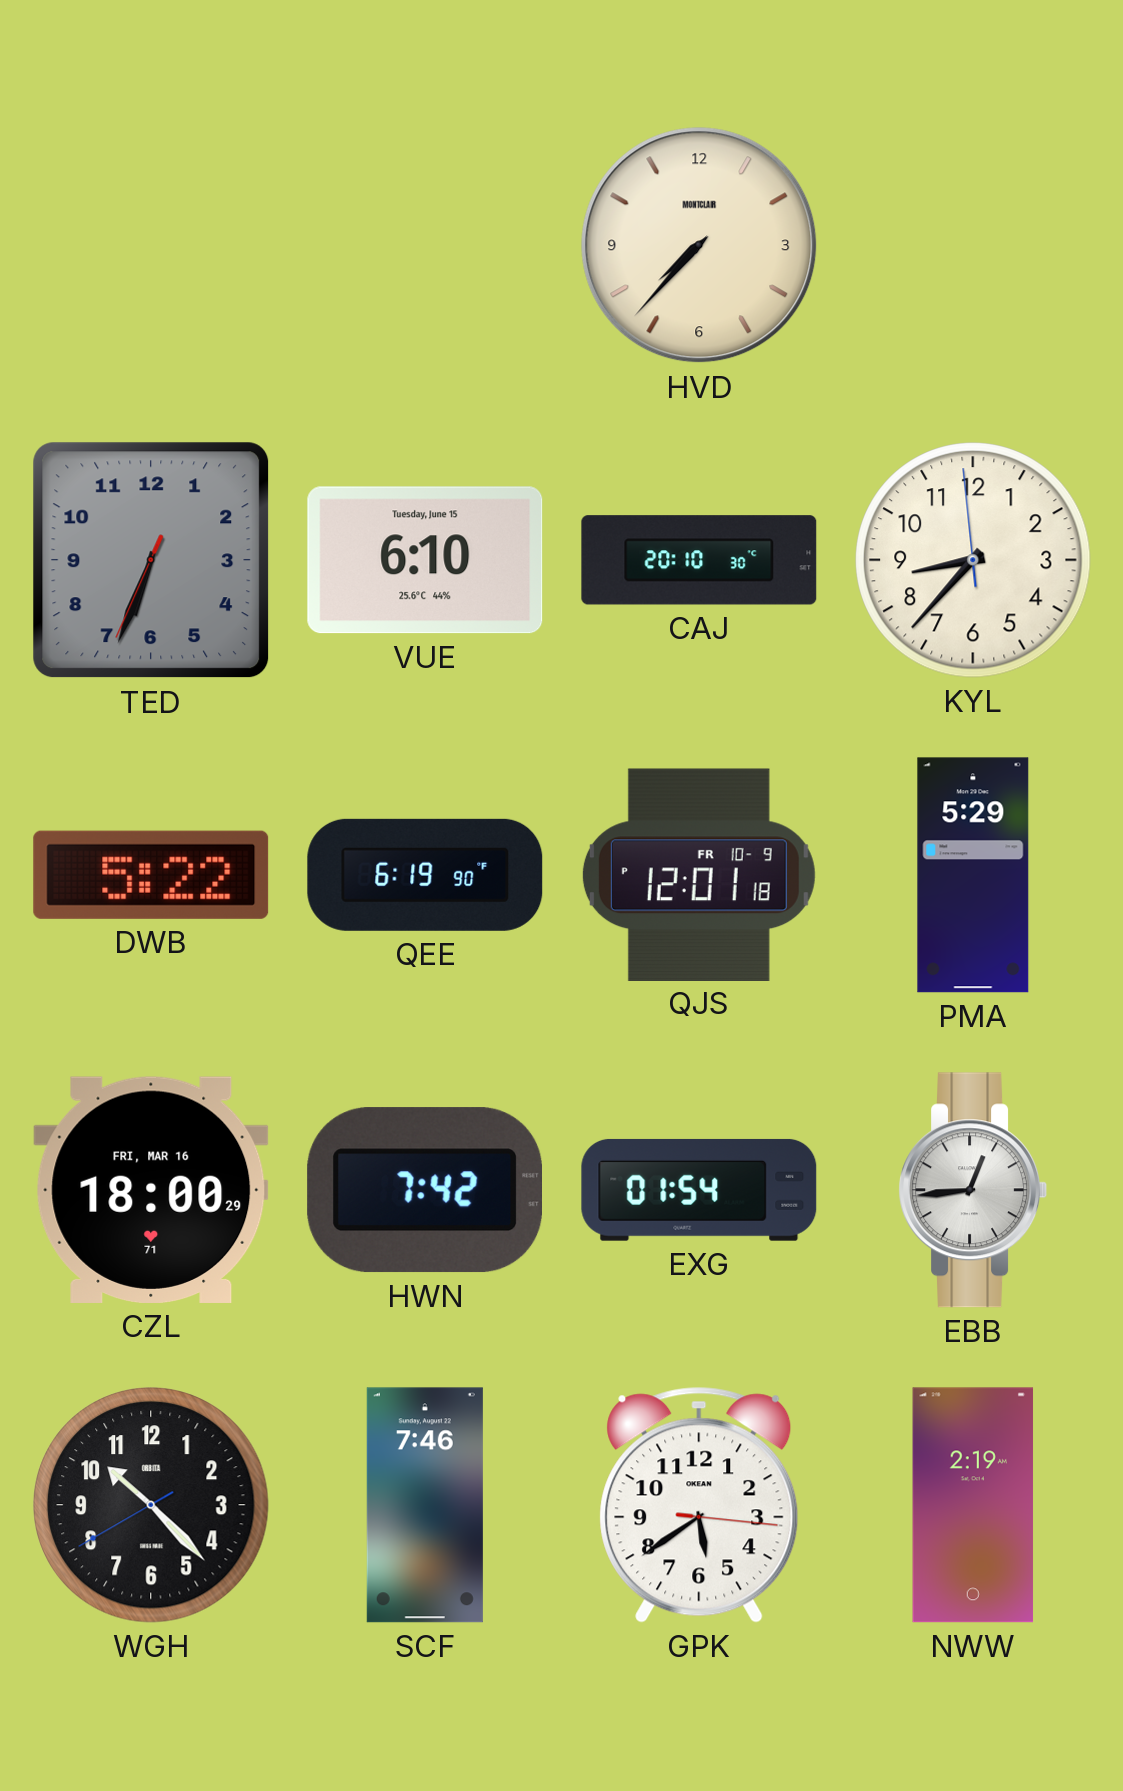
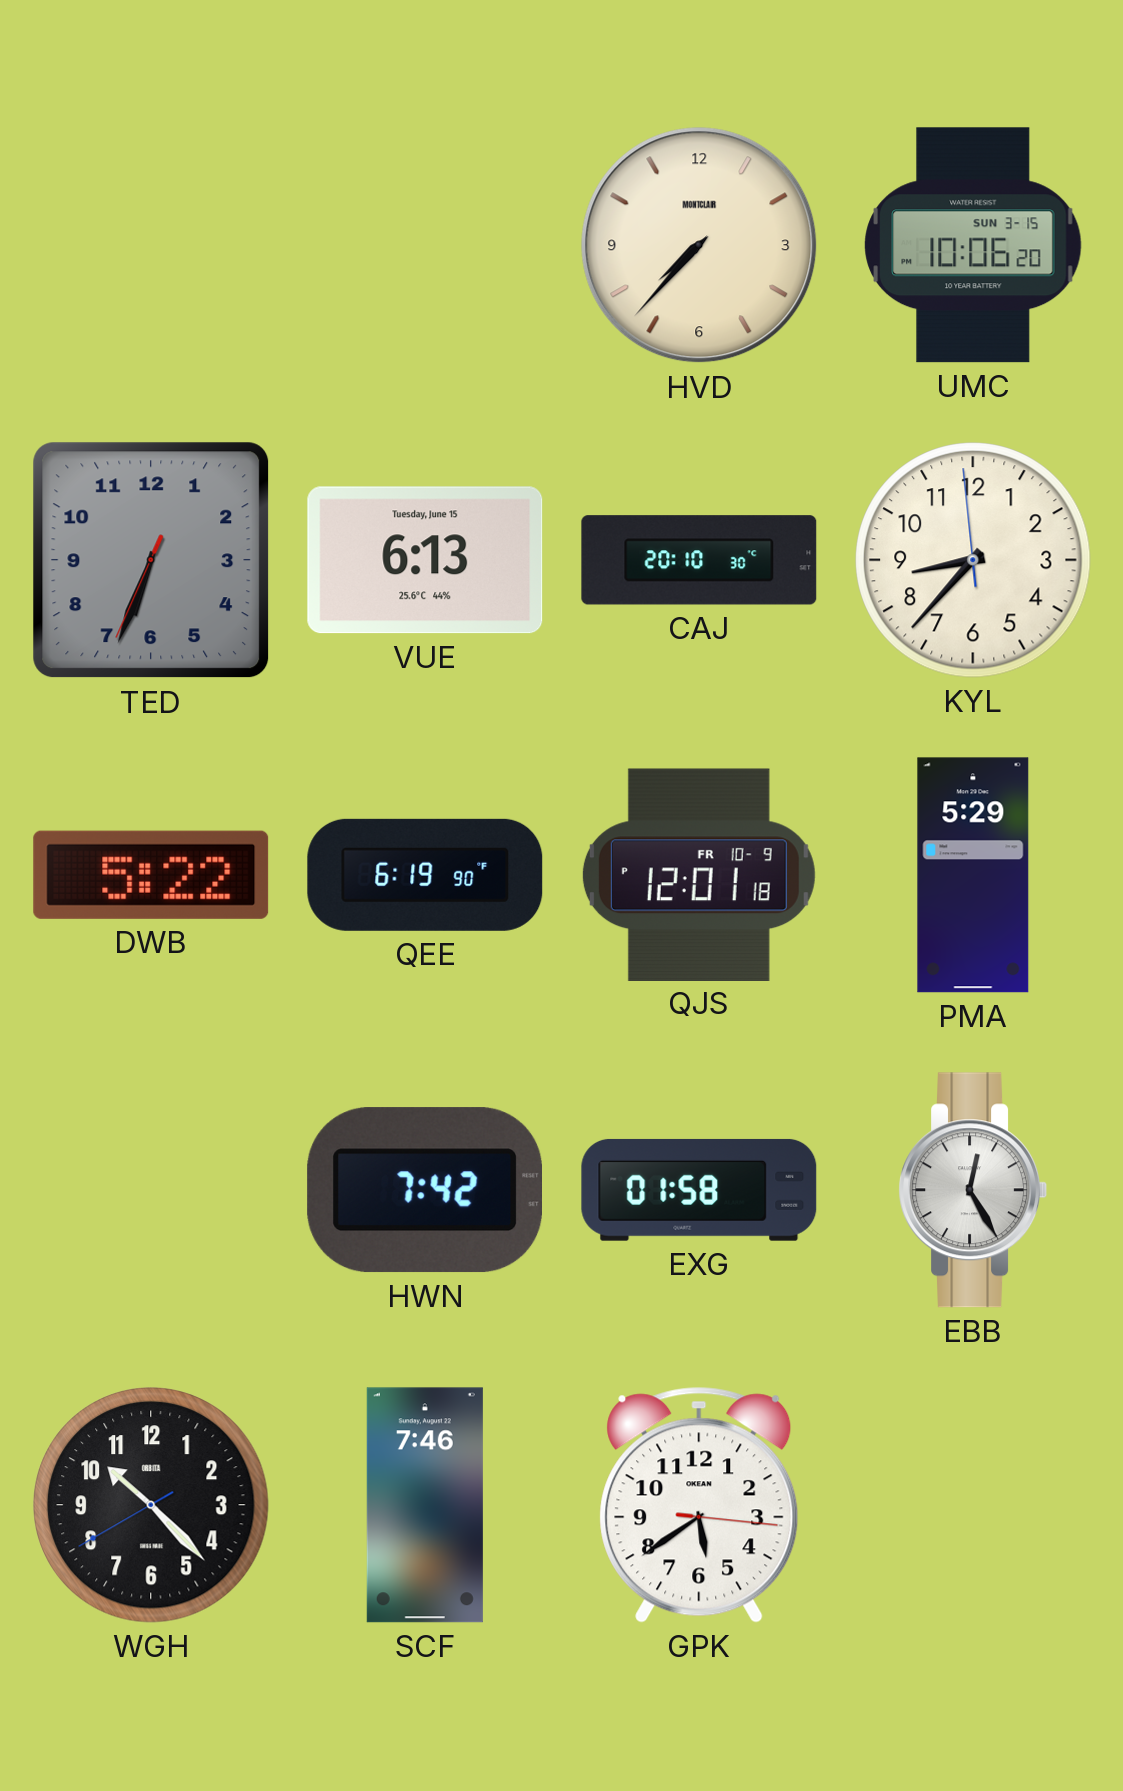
UMC: none -> 10:06 (973, 245)
VUE: 6:10 -> 6:13 (425, 560)
CZL: 18:00 -> none (151, 1190)
EXG: 01:54 -> 01:58 (699, 1190)
EBB: 12:44 -> 12:25 (973, 1190)
NWW: 2:19 -> none (973, 1505)
